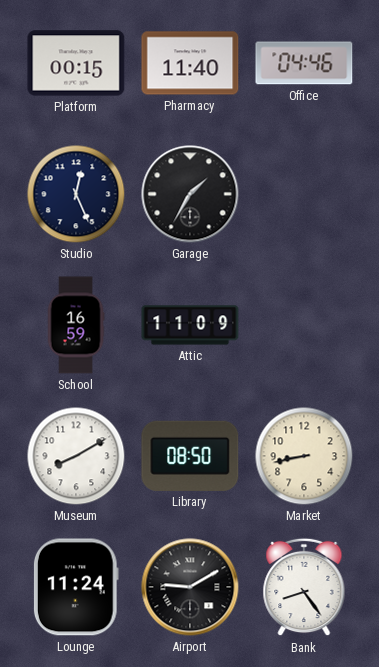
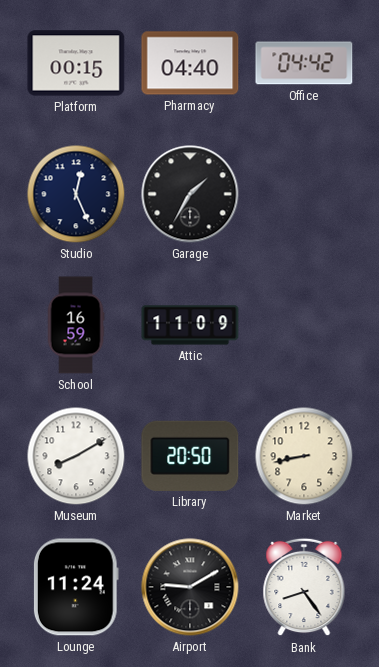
Pharmacy: 11:40 -> 04:40 (190, 63)
Office: 04:46 -> 04:42 (304, 63)
Library: 08:50 -> 20:50 (190, 456)
